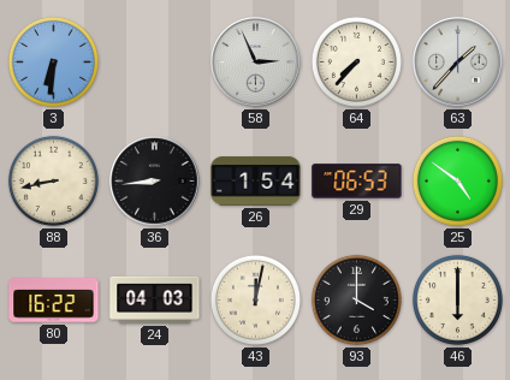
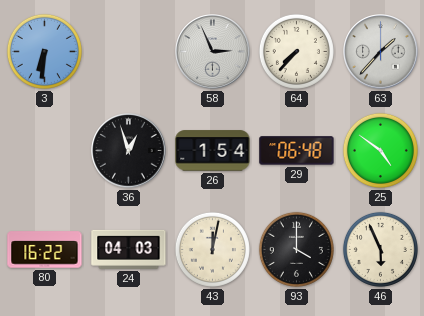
88: 8:43 -> none (53, 180)
36: 8:44 -> 12:57 (129, 151)
29: 06:53 -> 06:48 (297, 151)
46: 6:00 -> 5:56 (380, 249)
